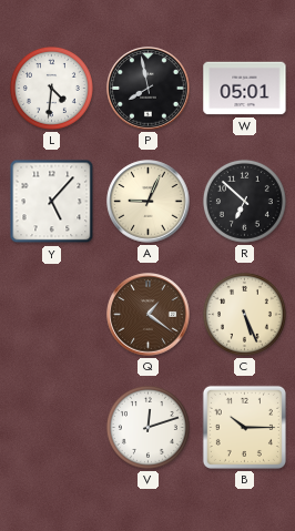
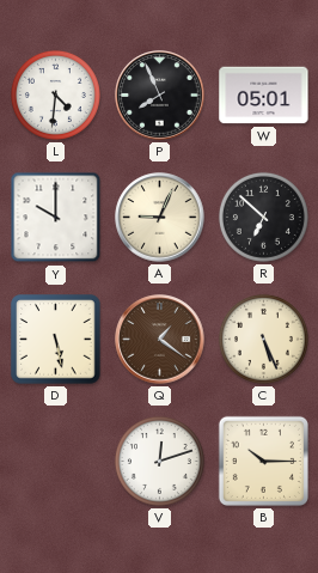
P: 7:58 -> 7:56 (160, 96)
Y: 5:07 -> 10:00 (56, 218)
D: none -> 5:28 (56, 340)
